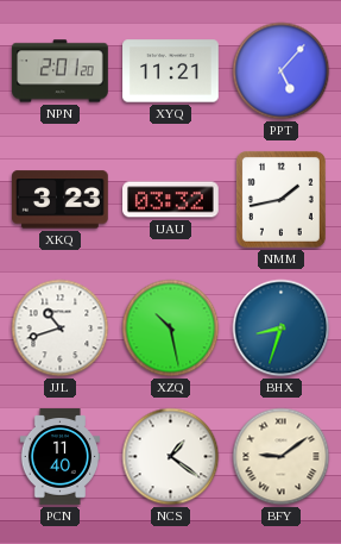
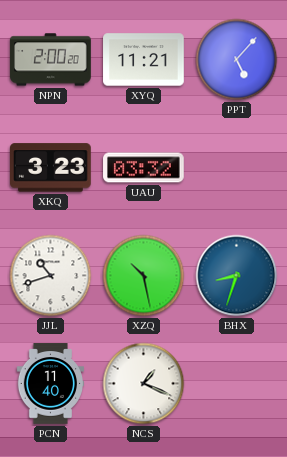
NPN: 2:01 -> 2:00 (51, 60)
NMM: 1:43 -> none (280, 199)
NCS: 1:21 -> 1:19 (144, 384)
BFY: 9:09 -> none (282, 457)
